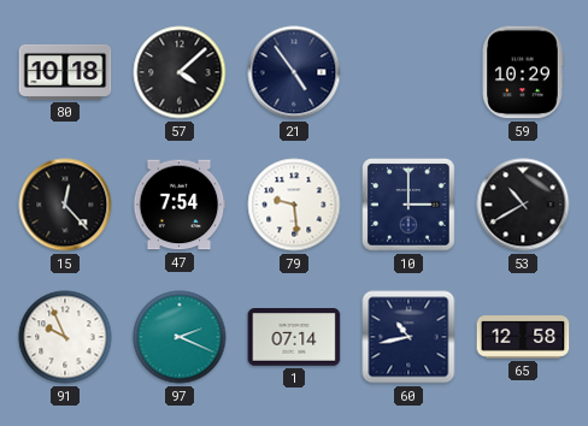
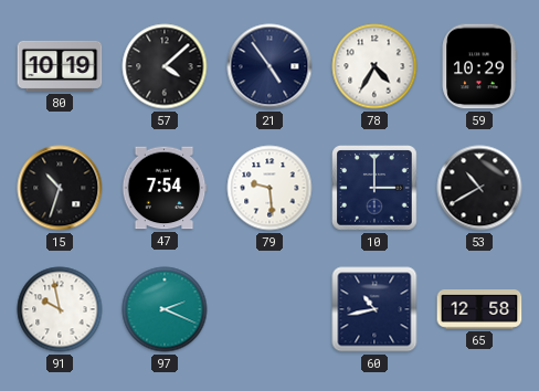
80: 10:18 -> 10:19 (60, 66)
78: none -> 4:35 (374, 66)
15: 12:23 -> 10:33 (60, 188)
91: 9:56 -> 9:58 (60, 309)
1: 07:14 -> none (294, 338)
